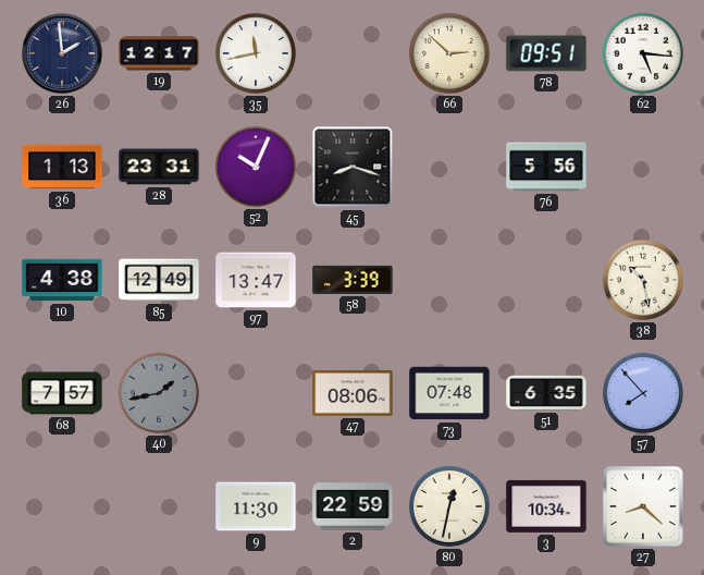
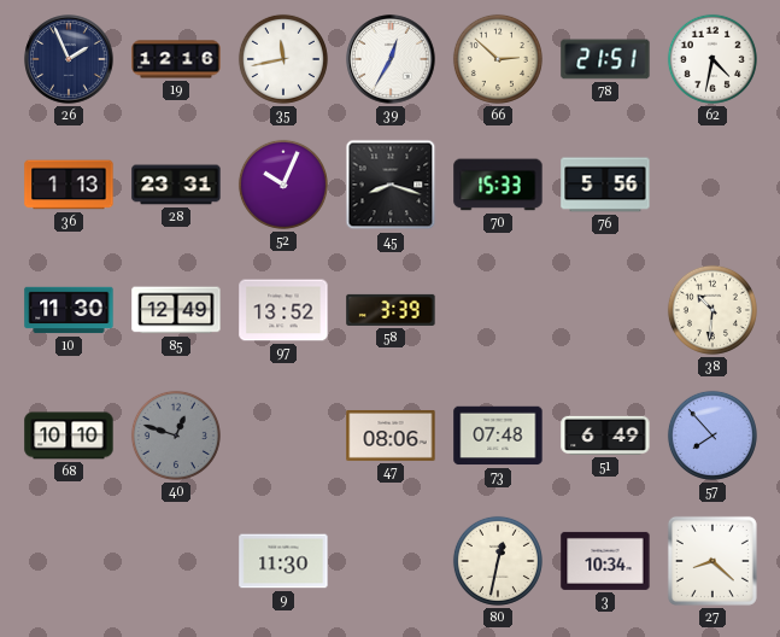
26: 1:59 -> 1:56 (69, 59)
19: 12:17 -> 12:16 (176, 59)
39: none -> 12:35 (391, 59)
78: 09:51 -> 21:51 (605, 59)
62: 5:16 -> 4:32 (712, 59)
70: none -> 15:33 (498, 185)
10: 4:38 -> 11:30 (69, 310)
97: 13:47 -> 13:52 (283, 310)
38: 10:28 -> 10:31 (712, 310)
68: 7:57 -> 10:10 (69, 436)
40: 1:43 -> 12:48 (176, 436)
51: 6:35 -> 6:49 (605, 436)
2: 22:59 -> none (353, 506)
